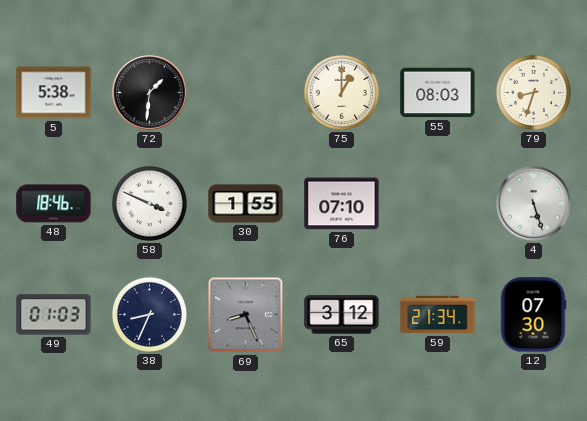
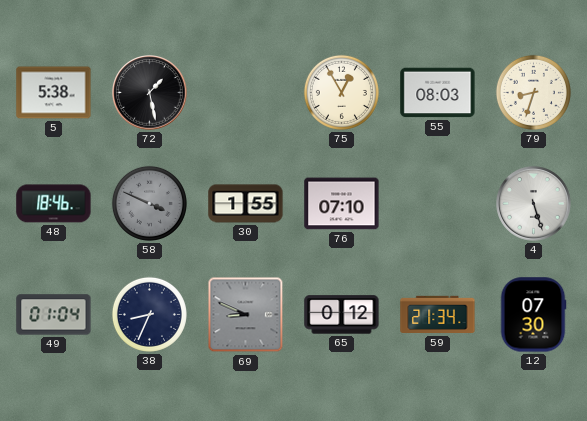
72: 1:31 -> 1:28 (150, 93)
75: 1:00 -> 12:55 (341, 92)
58 dial: white -> grey (149, 203)
49: 01:03 -> 01:04 (54, 315)
69: 8:26 -> 8:49 (246, 315)
65: 3:12 -> 0:12 (342, 315)
